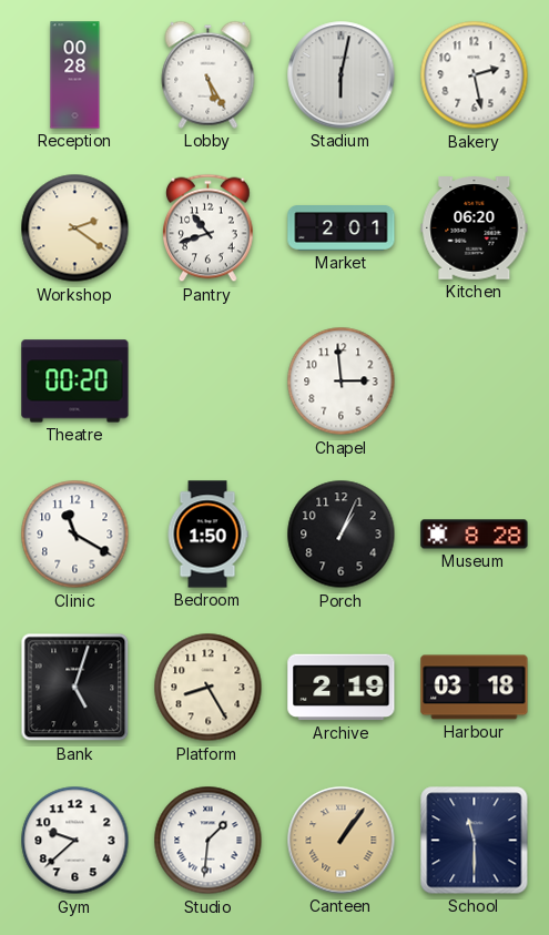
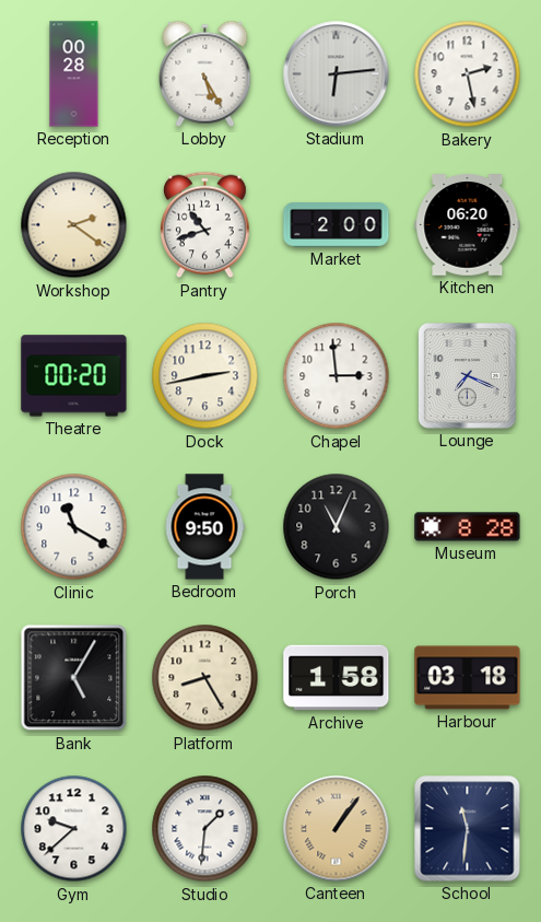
Stadium: 6:02 -> 6:14 (337, 74)
Market: 2:01 -> 2:00 (337, 225)
Dock: none -> 2:43 (205, 376)
Lounge: none -> 7:19 (467, 375)
Bedroom: 1:50 -> 9:50 (204, 527)
Porch: 1:04 -> 11:04 (337, 527)
Bank: 5:03 -> 5:05 (74, 678)
Archive: 2:19 -> 1:58 (337, 678)
School: 11:30 -> 11:31 (468, 829)
